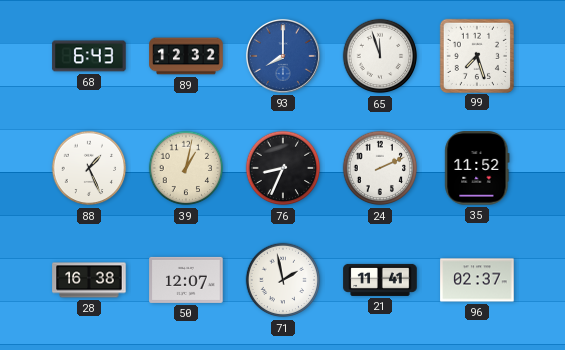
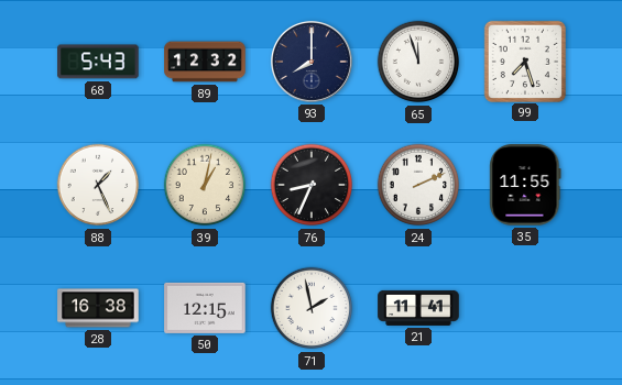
68: 6:43 -> 5:43 (98, 62)
93 dial: blue -> navy (312, 62)
35: 11:52 -> 11:55 (525, 185)
50: 12:07 -> 12:15 (205, 308)
96: 02:37 -> none (477, 280)
